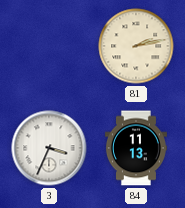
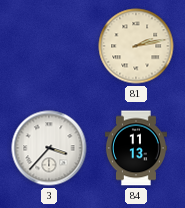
3: 3:34 -> 3:37 (49, 148)
